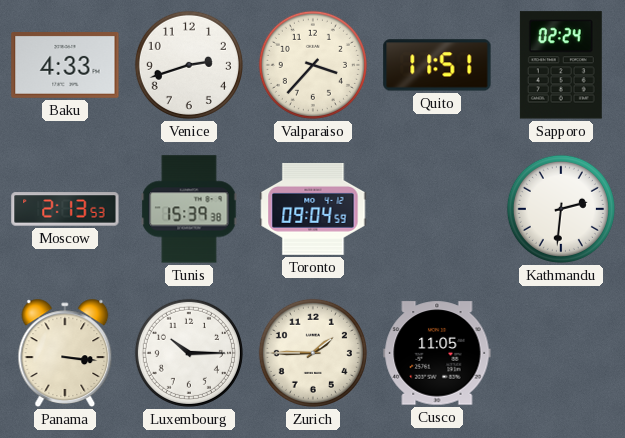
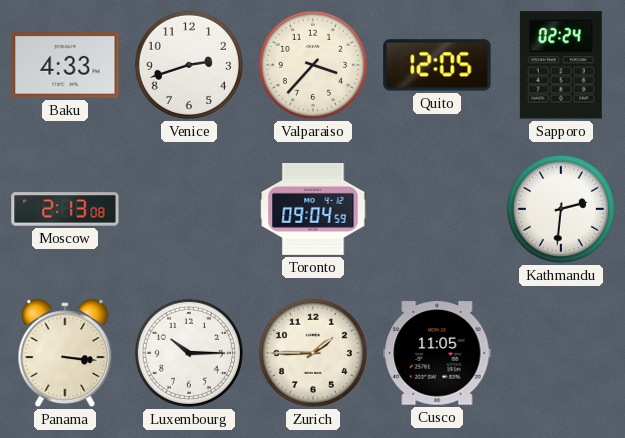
Quito: 11:51 -> 12:05 (437, 65)
Moscow: 2:13:53 -> 2:13:08 (65, 209)
Tunis: 15:39 -> none (189, 209)
